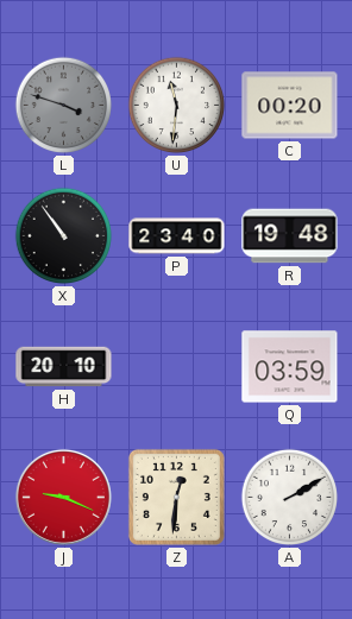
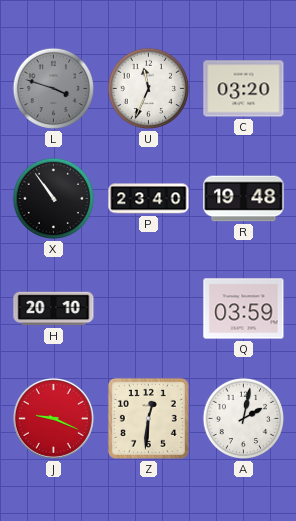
U: 11:31 -> 11:34 (149, 89)
C: 00:20 -> 03:20 (244, 89)
A: 2:10 -> 2:02 (244, 419)
